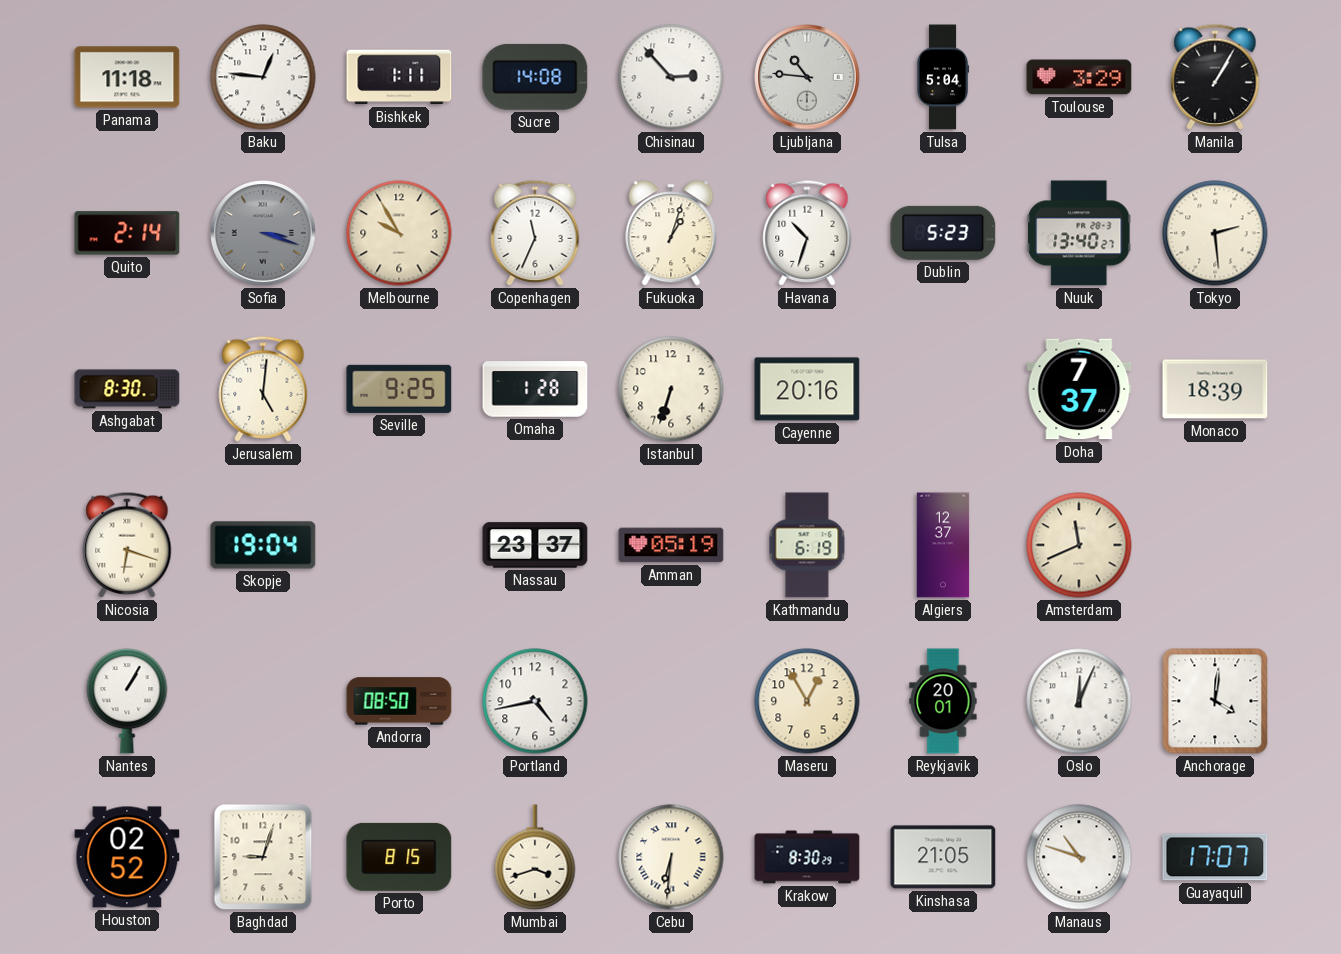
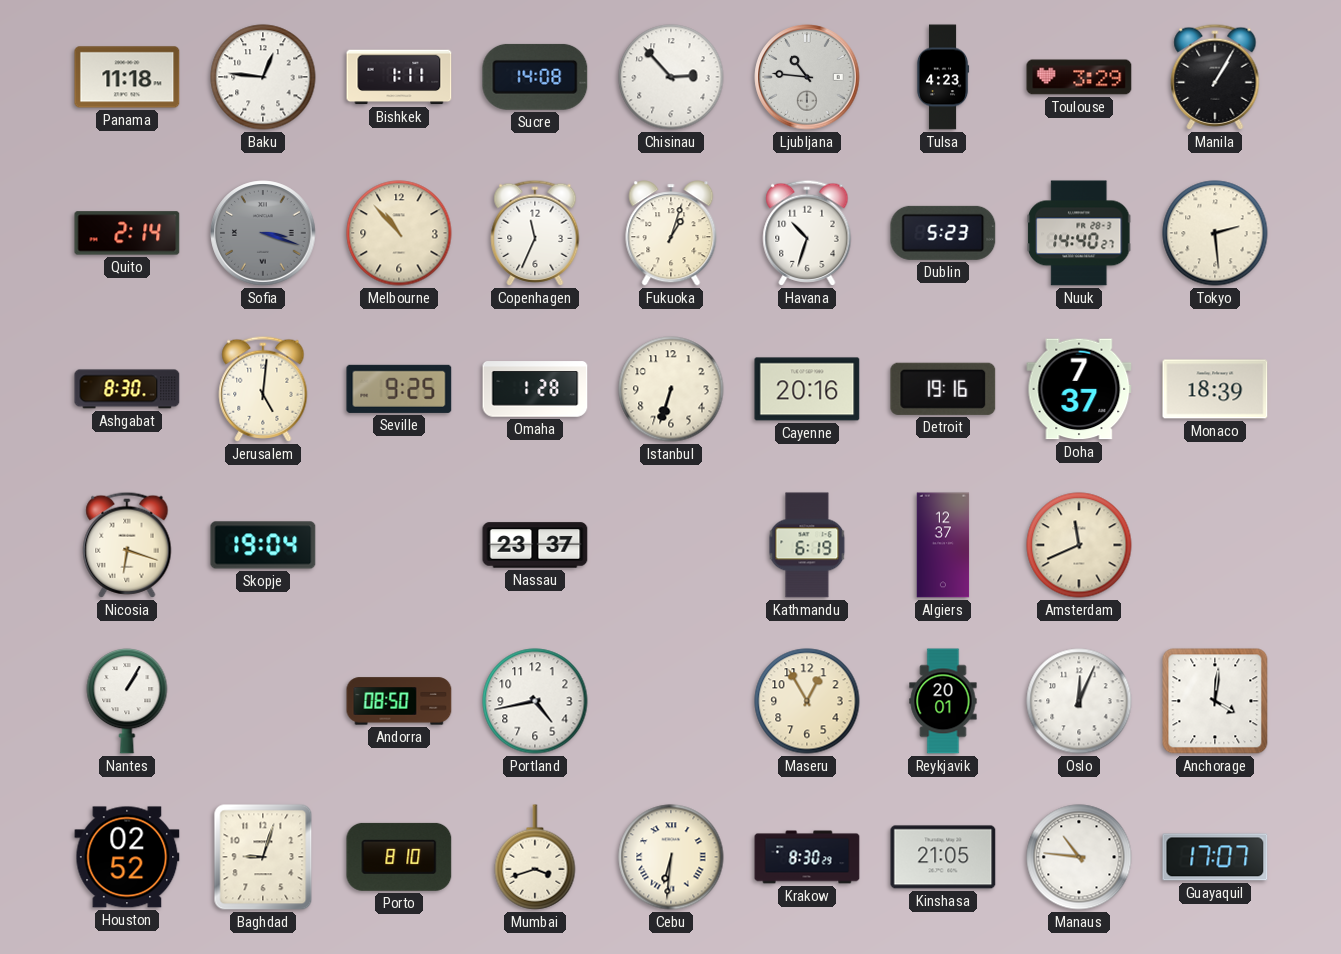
Tulsa: 5:04 -> 4:23 (943, 77)
Melbourne: 9:55 -> 10:53 (399, 233)
Nuuk: 13:40 -> 14:40 (1079, 233)
Detroit: none -> 19:16 (943, 389)
Amman: 05:19 -> none (671, 545)
Porto: 8:15 -> 8:10 (399, 857)
Manaus: 10:48 -> 10:46 (1079, 857)
